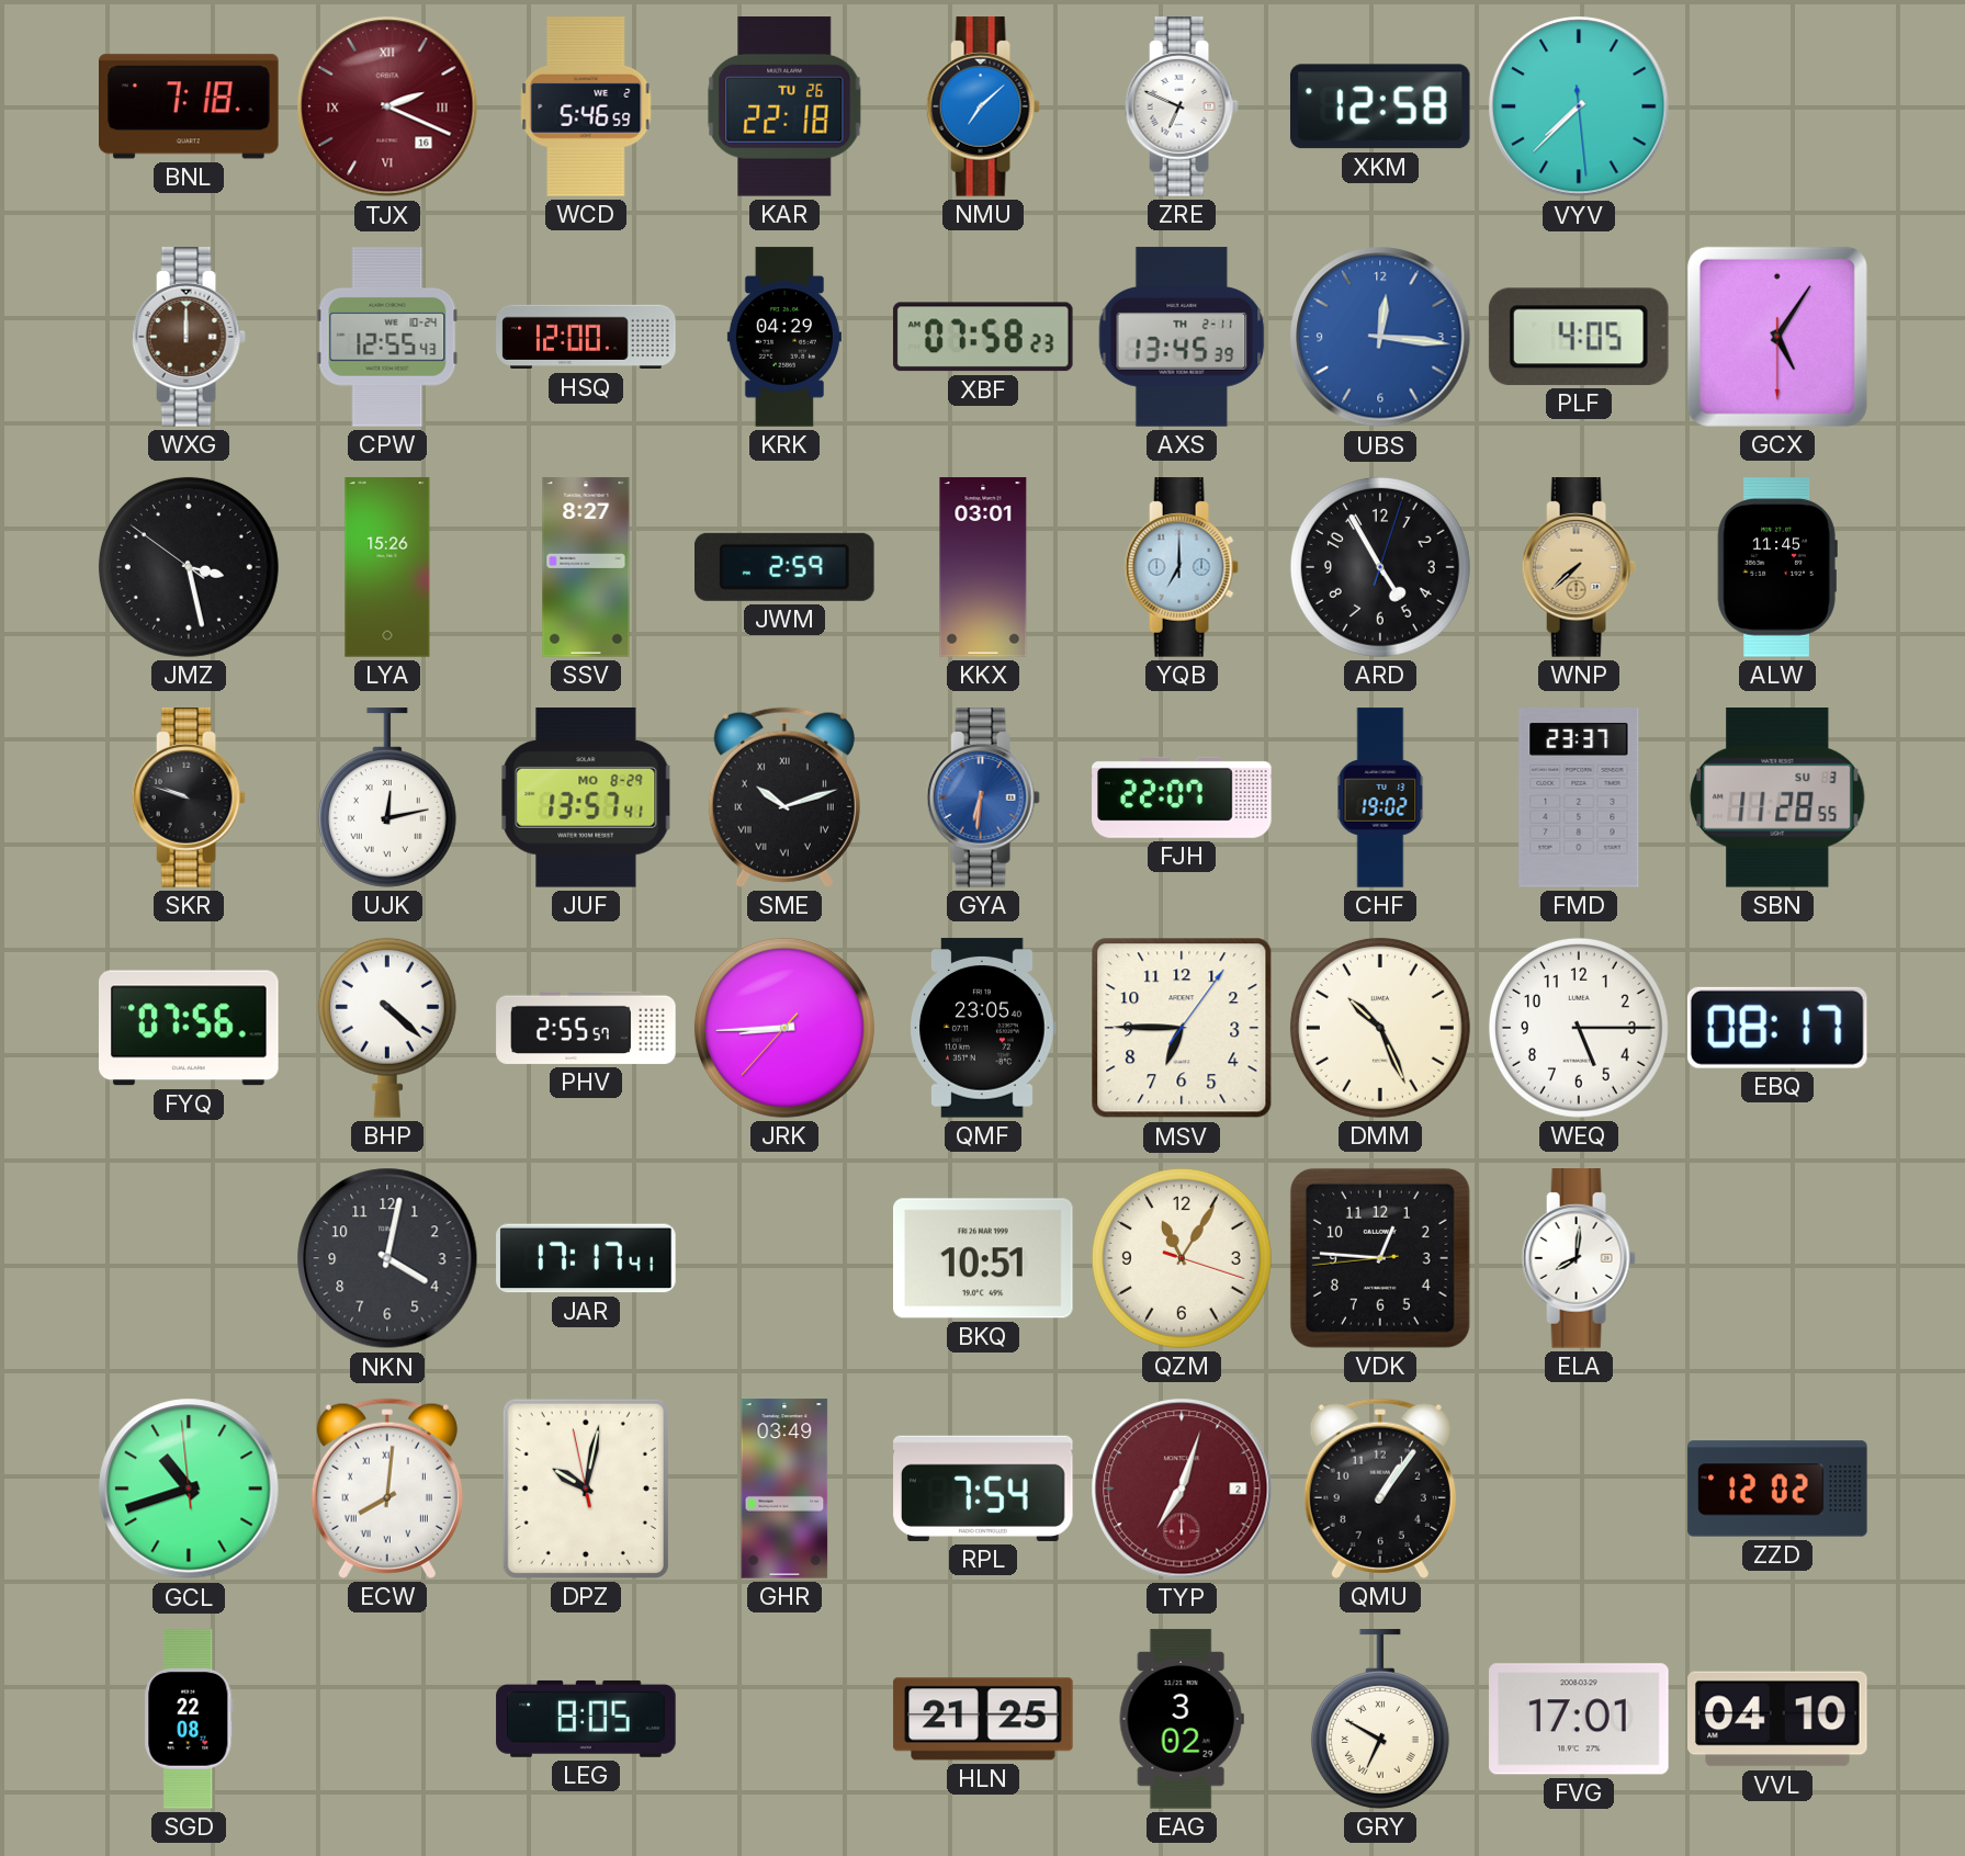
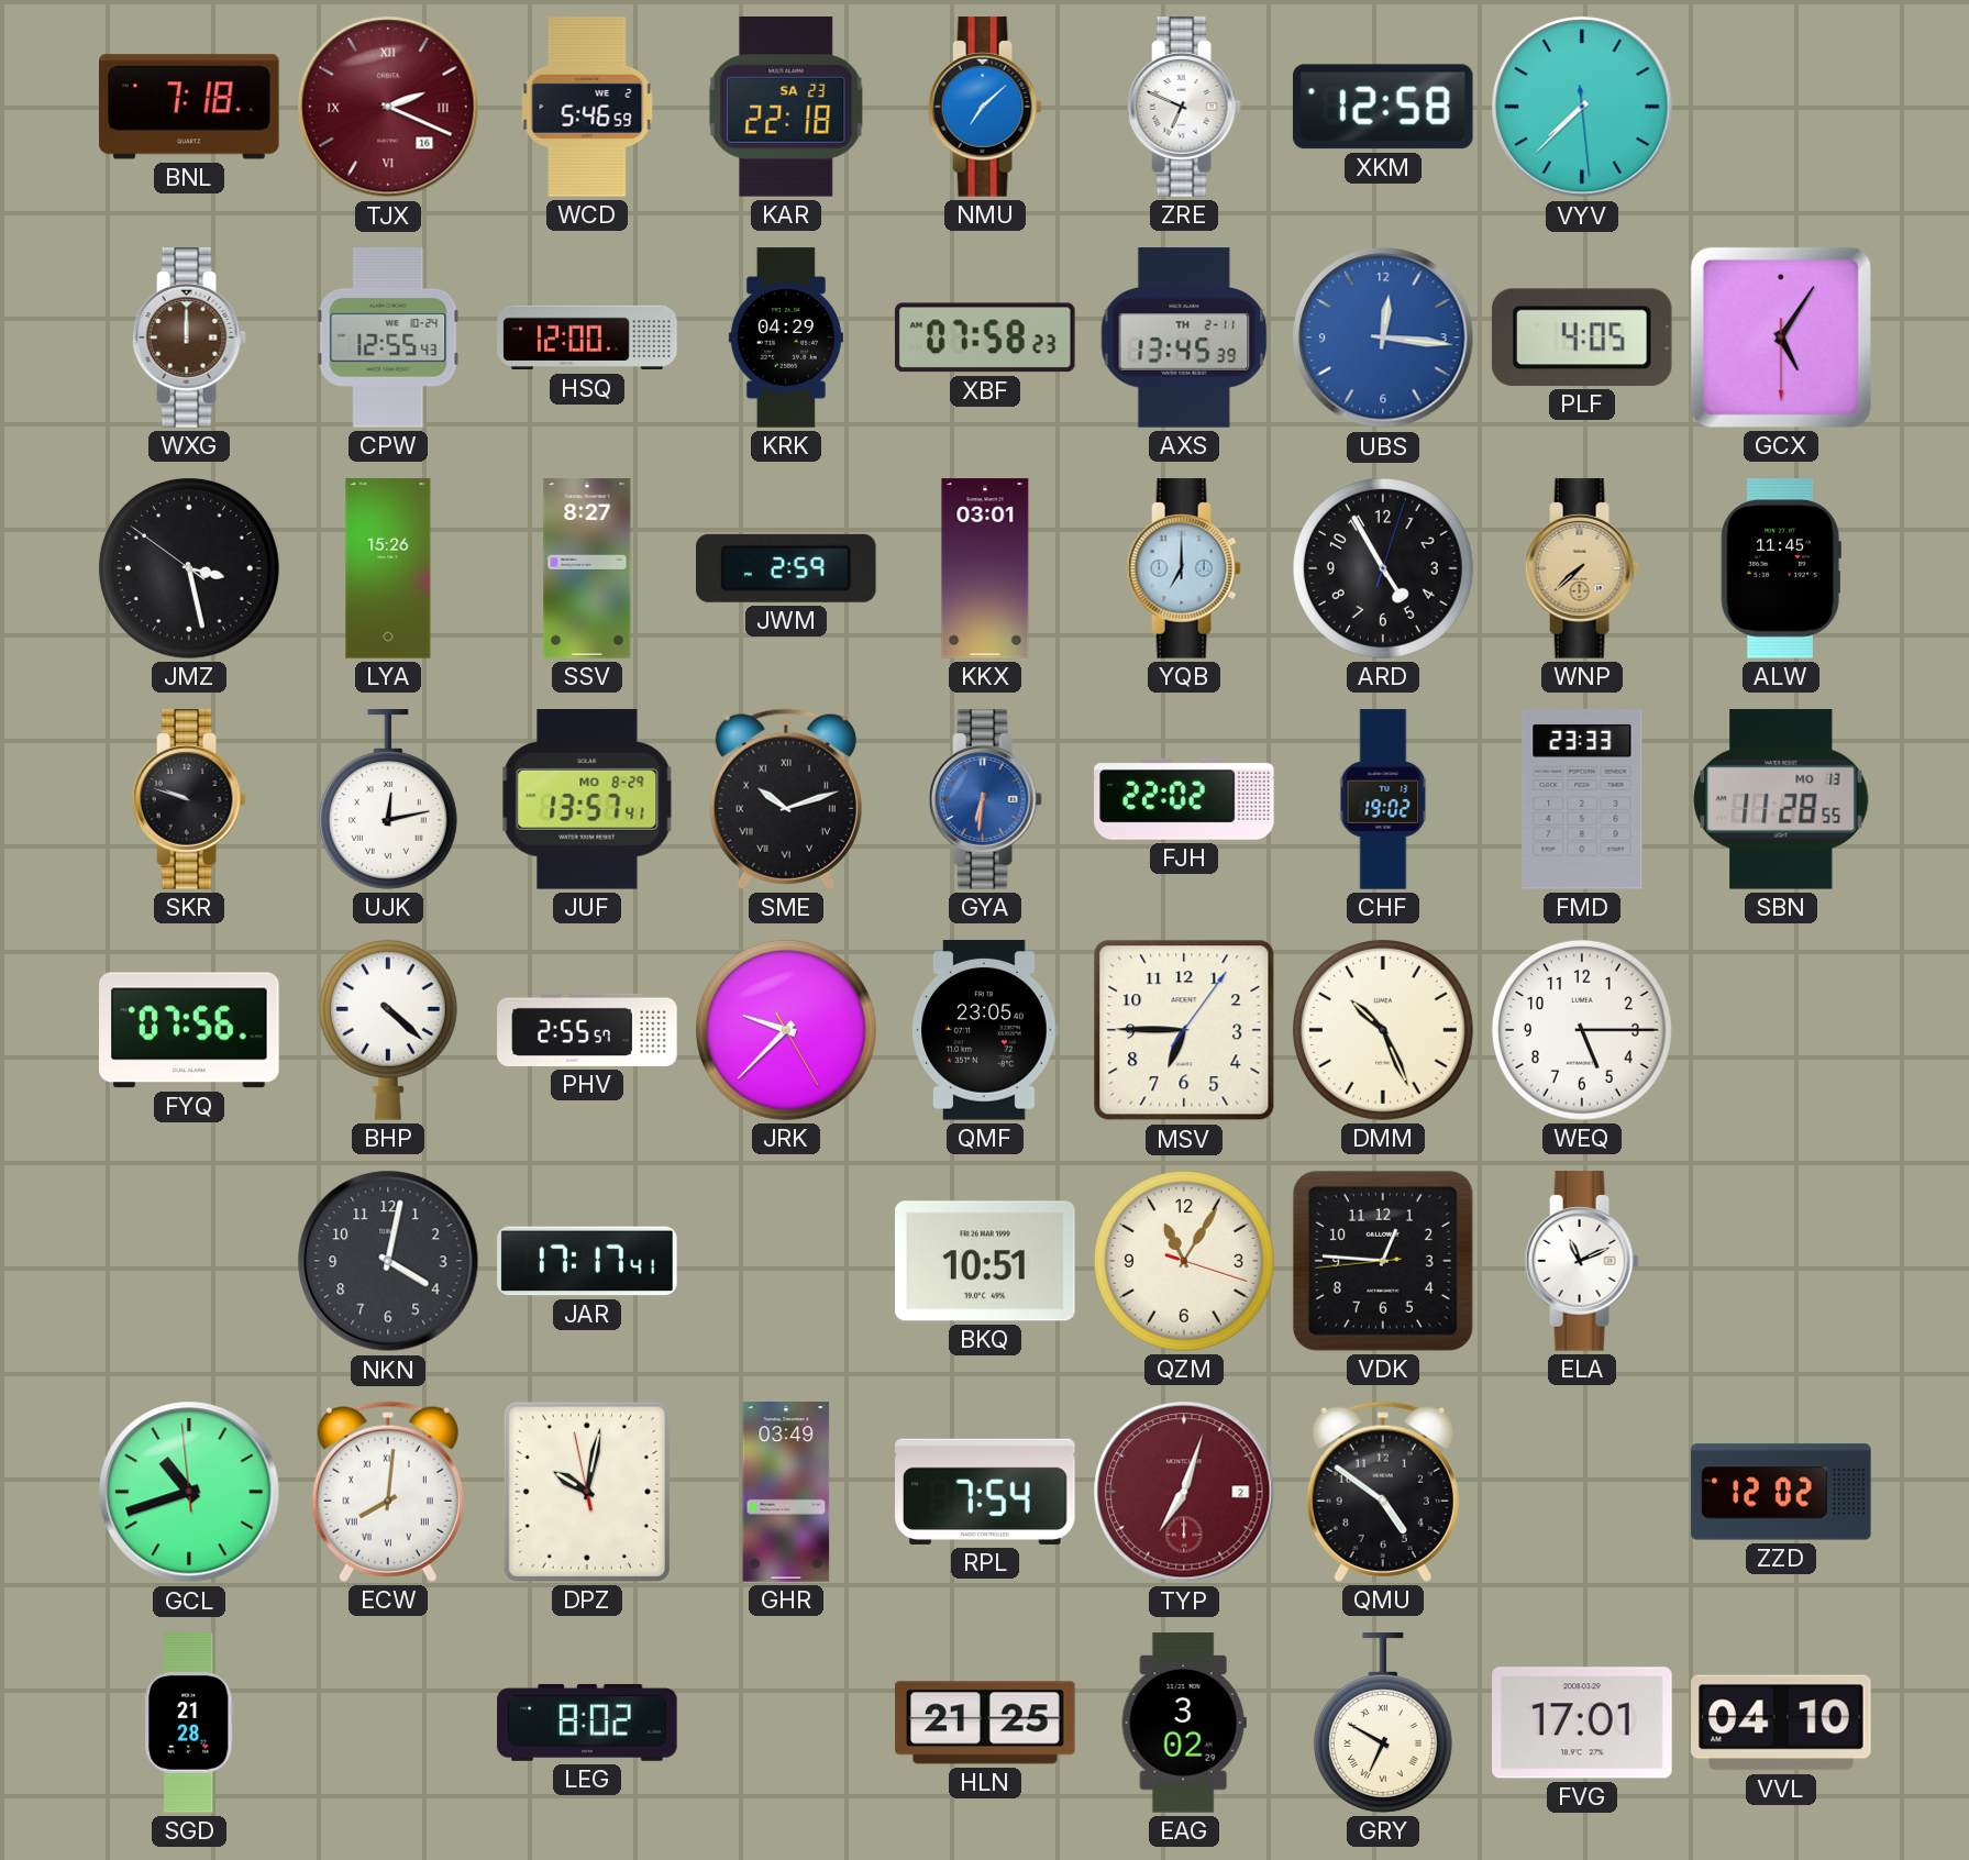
KAR date: TU 26 -> SA 23 (786, 108)
FJH: 22:07 -> 22:02 (1184, 799)
FMD: 23:37 -> 23:33 (1582, 799)
SBN date: SU 3 -> MO 13 (1781, 800)
JRK: 8:44 -> 9:37 (786, 1030)
EBQ: 08:17 -> none (1777, 1028)
ELA: 8:01 -> 11:11 (1582, 1261)
QMU: 1:06 -> 4:51 (1383, 1492)
SGD: 22:08 -> 21:28 (190, 1723)
LEG: 8:05 -> 8:02 (587, 1723)
